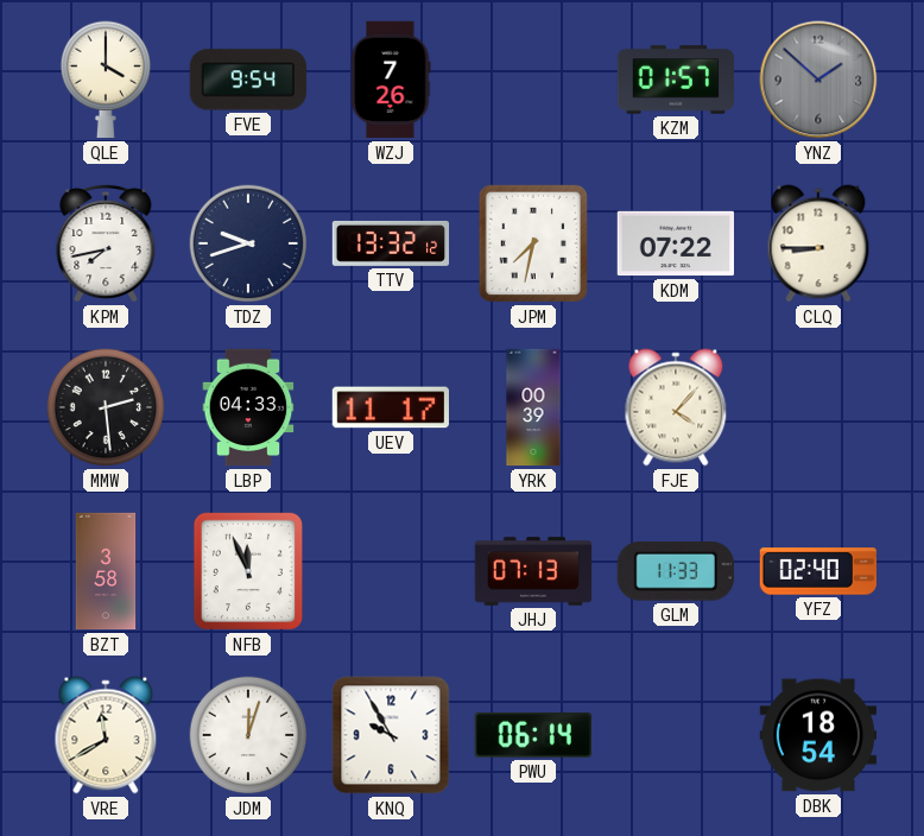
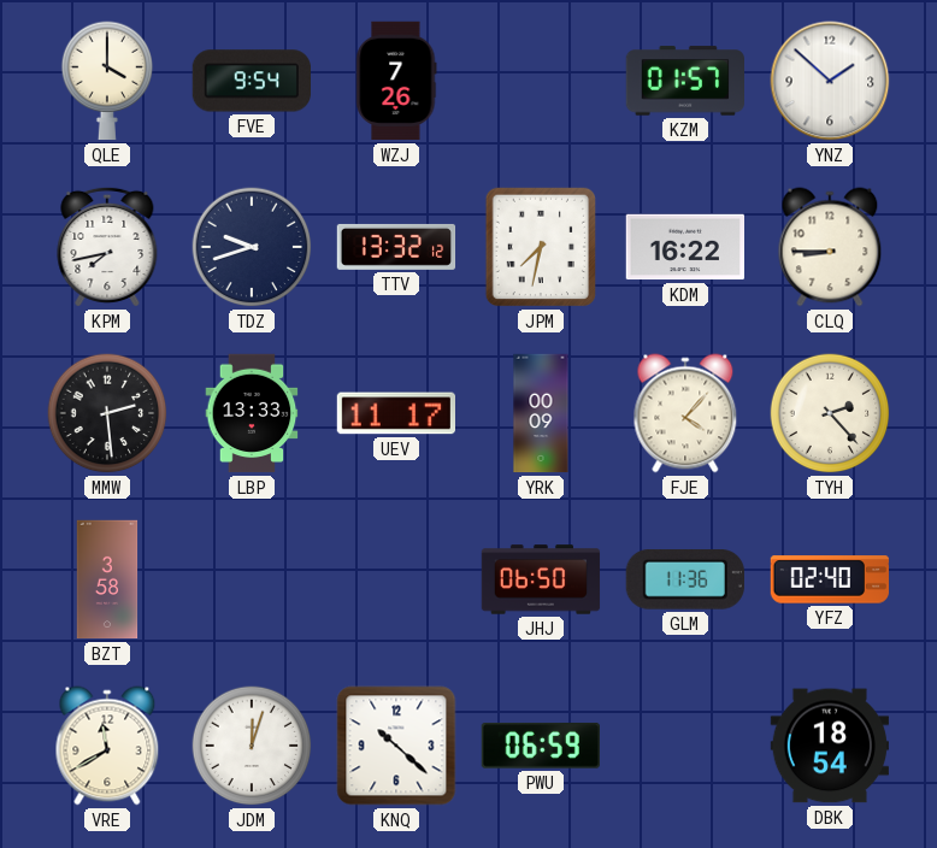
YNZ dial: grey -> white (830, 81)
KDM: 07:22 -> 16:22 (684, 247)
LBP: 04:33 -> 13:33 (252, 413)
YRK: 00:39 -> 00:09 (541, 413)
TYH: none -> 2:23 (830, 413)
NFB: 11:56 -> none (247, 571)
JHJ: 07:13 -> 06:50 (541, 579)
GLM: 11:33 -> 11:36 (685, 579)
KNQ: 9:55 -> 10:22 (396, 746)
PWU: 06:14 -> 06:59 (541, 747)
